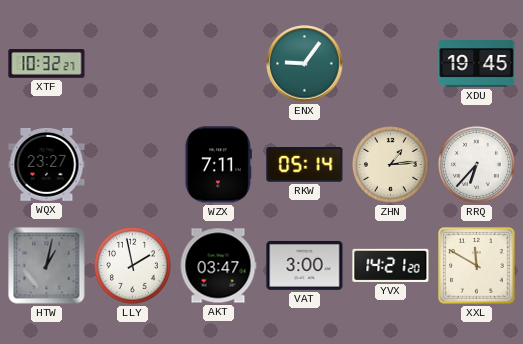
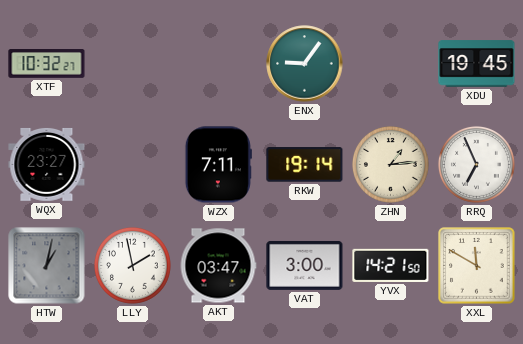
RKW: 05:14 -> 19:14 (305, 165)
RRQ: 6:37 -> 6:56 (476, 164)
YVX: 14:21:20 -> 14:21:50 (391, 265)
